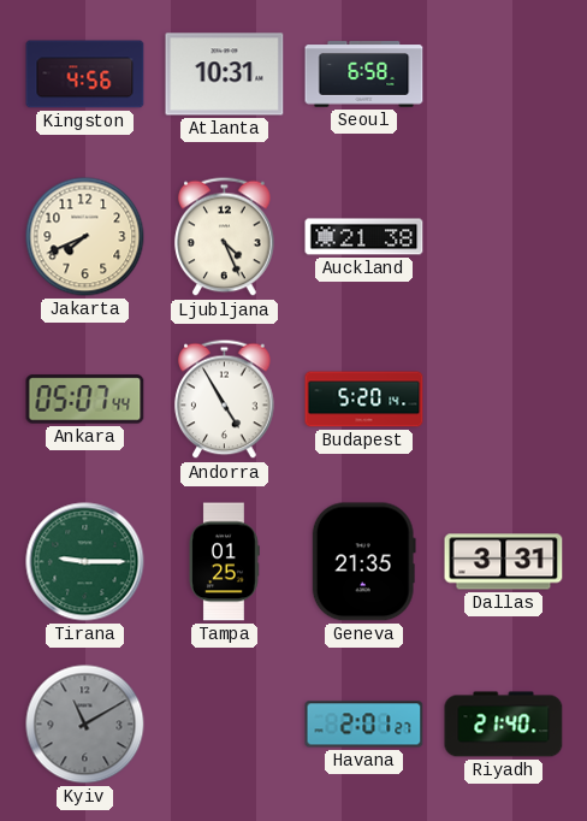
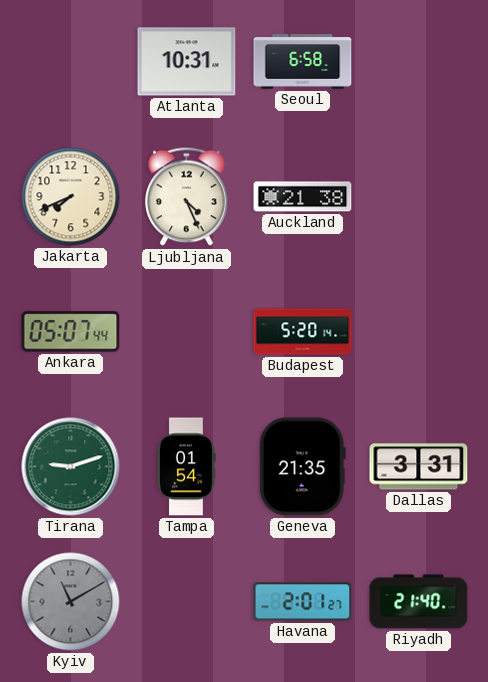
Kingston: 4:56 -> none (85, 75)
Andorra: 4:55 -> none (225, 400)
Tirana: 9:15 -> 9:12 (71, 467)
Tampa: 01:25 -> 01:54 (186, 467)
